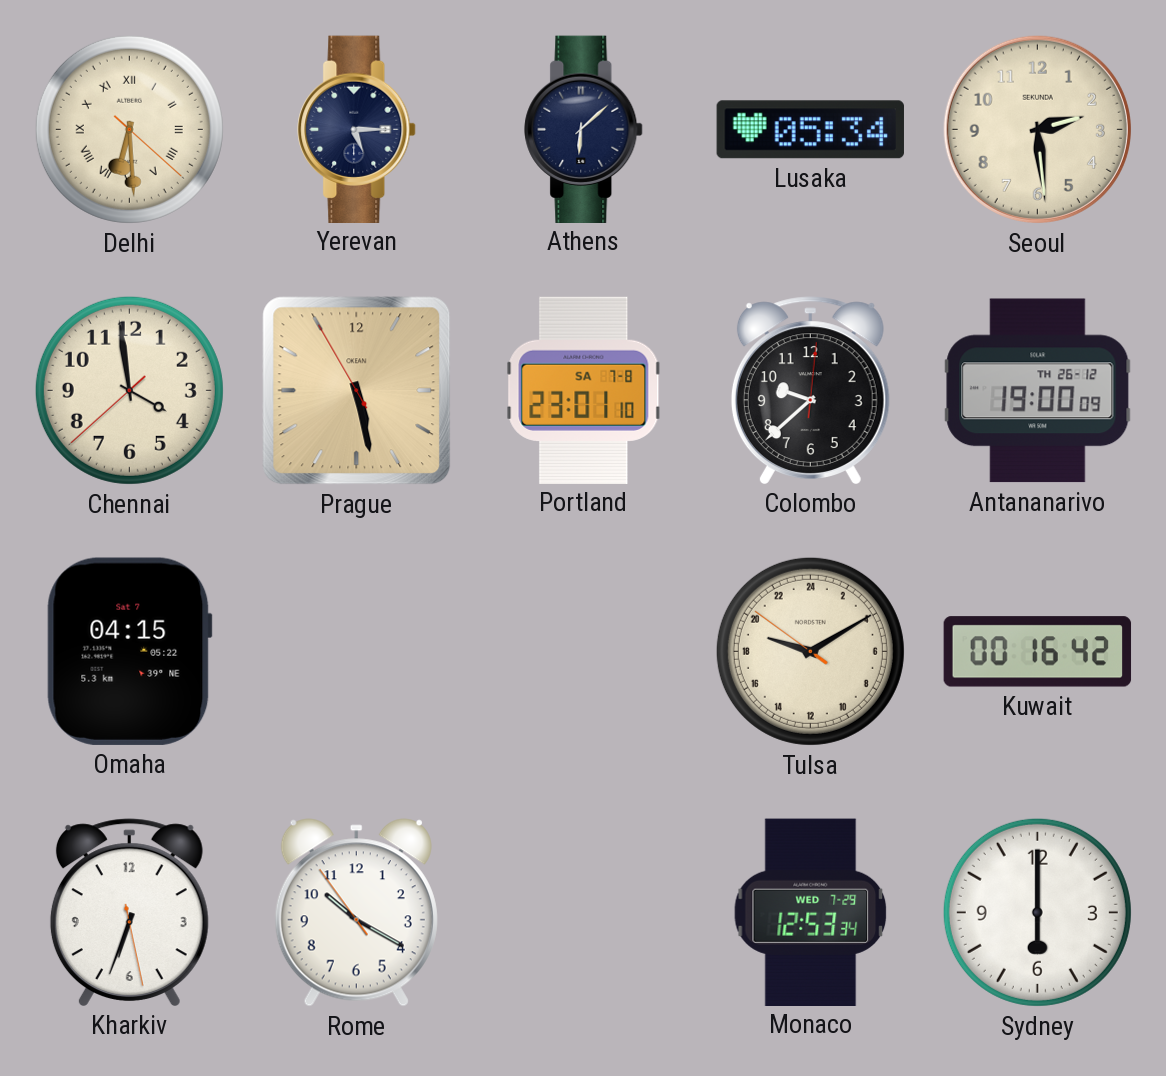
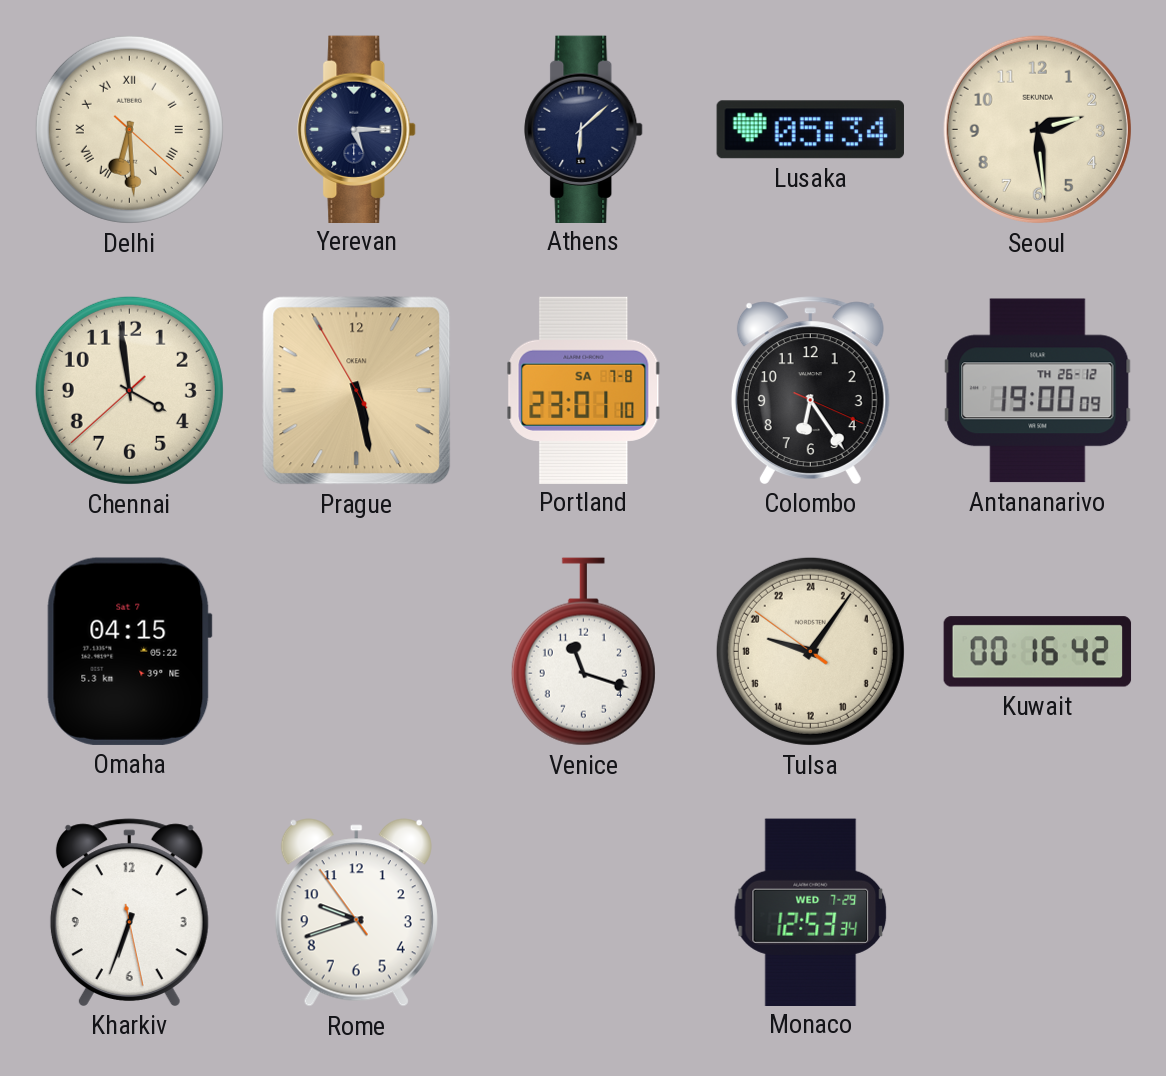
Colombo: 9:38 -> 6:24 (810, 390)
Venice: none -> 11:18 (583, 652)
Tulsa: 19:09 -> 19:05 (810, 651)
Rome: 10:19 -> 9:41 (356, 913)
Sydney: 6:00 -> none (1037, 912)
